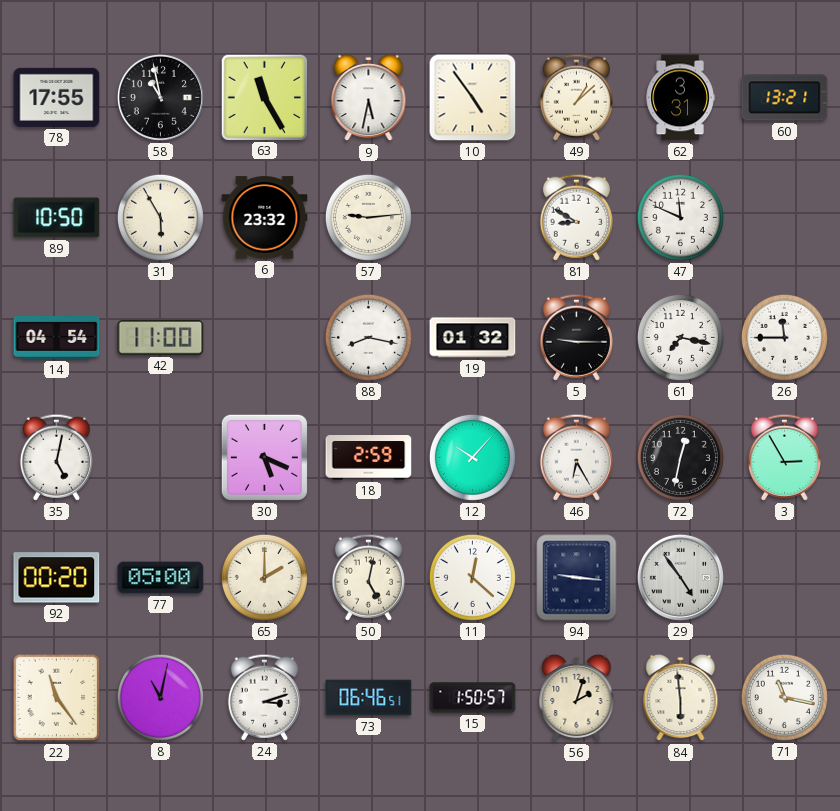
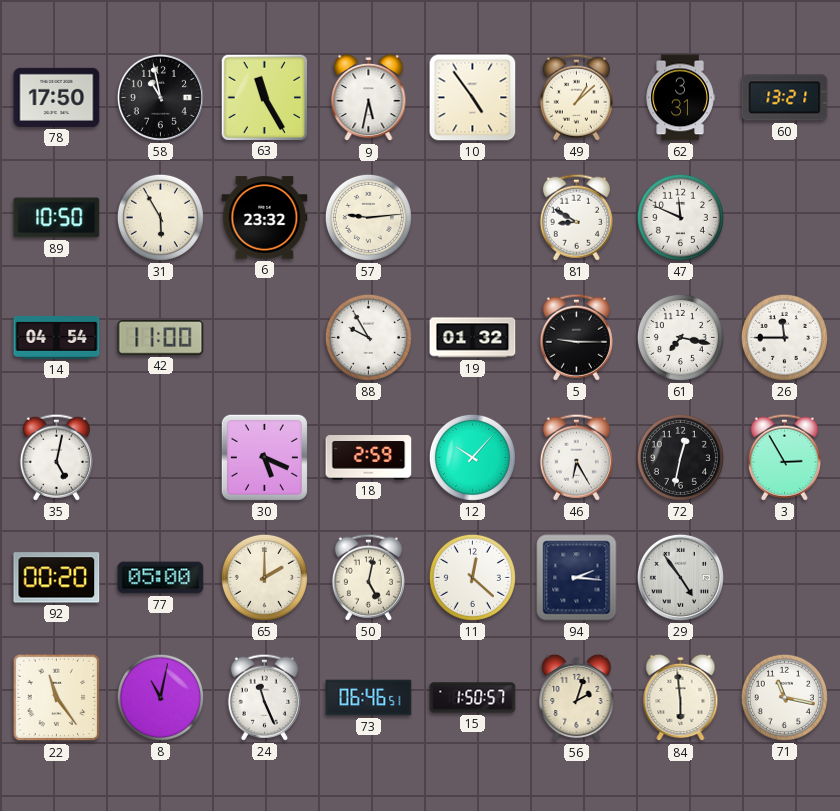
78: 17:55 -> 17:50 (57, 97)
88: 8:17 -> 9:55 (368, 337)
94: 9:16 -> 2:16 (577, 578)
24: 3:12 -> 11:26 (264, 697)
